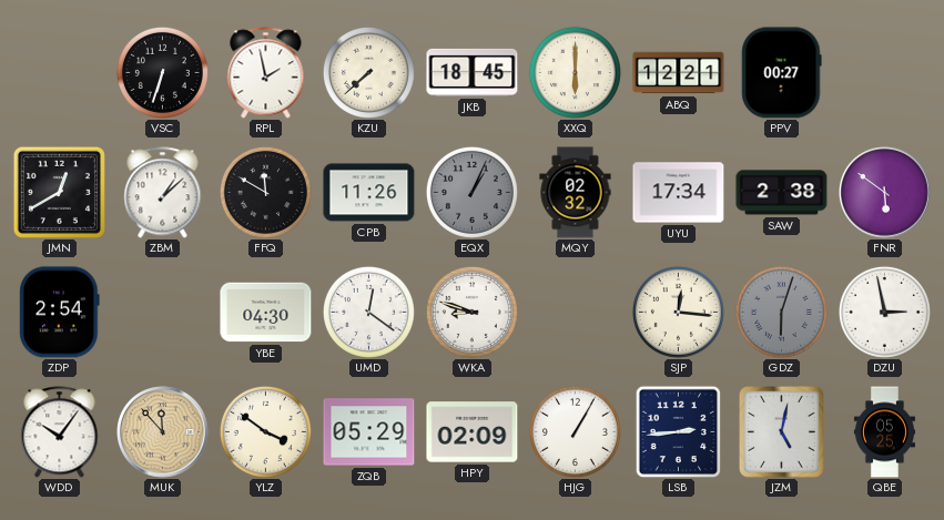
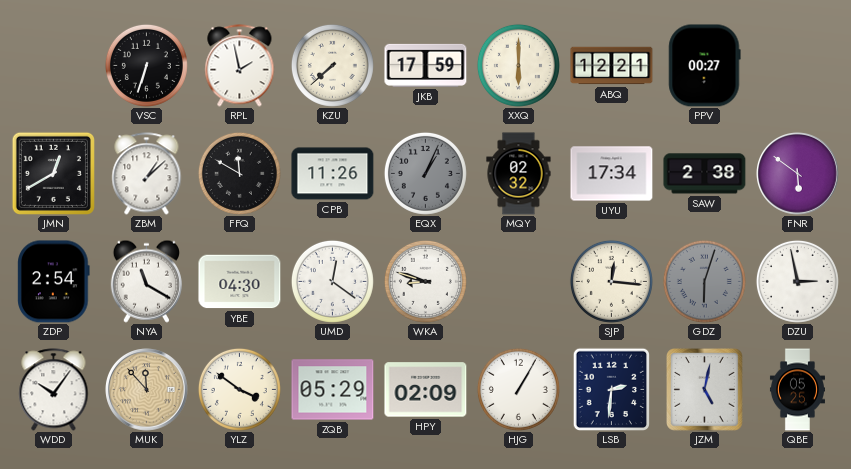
JKB: 18:45 -> 17:59 (426, 65)
NYA: none -> 11:20 (146, 281)
LSB: 2:44 -> 2:31 (611, 389)
